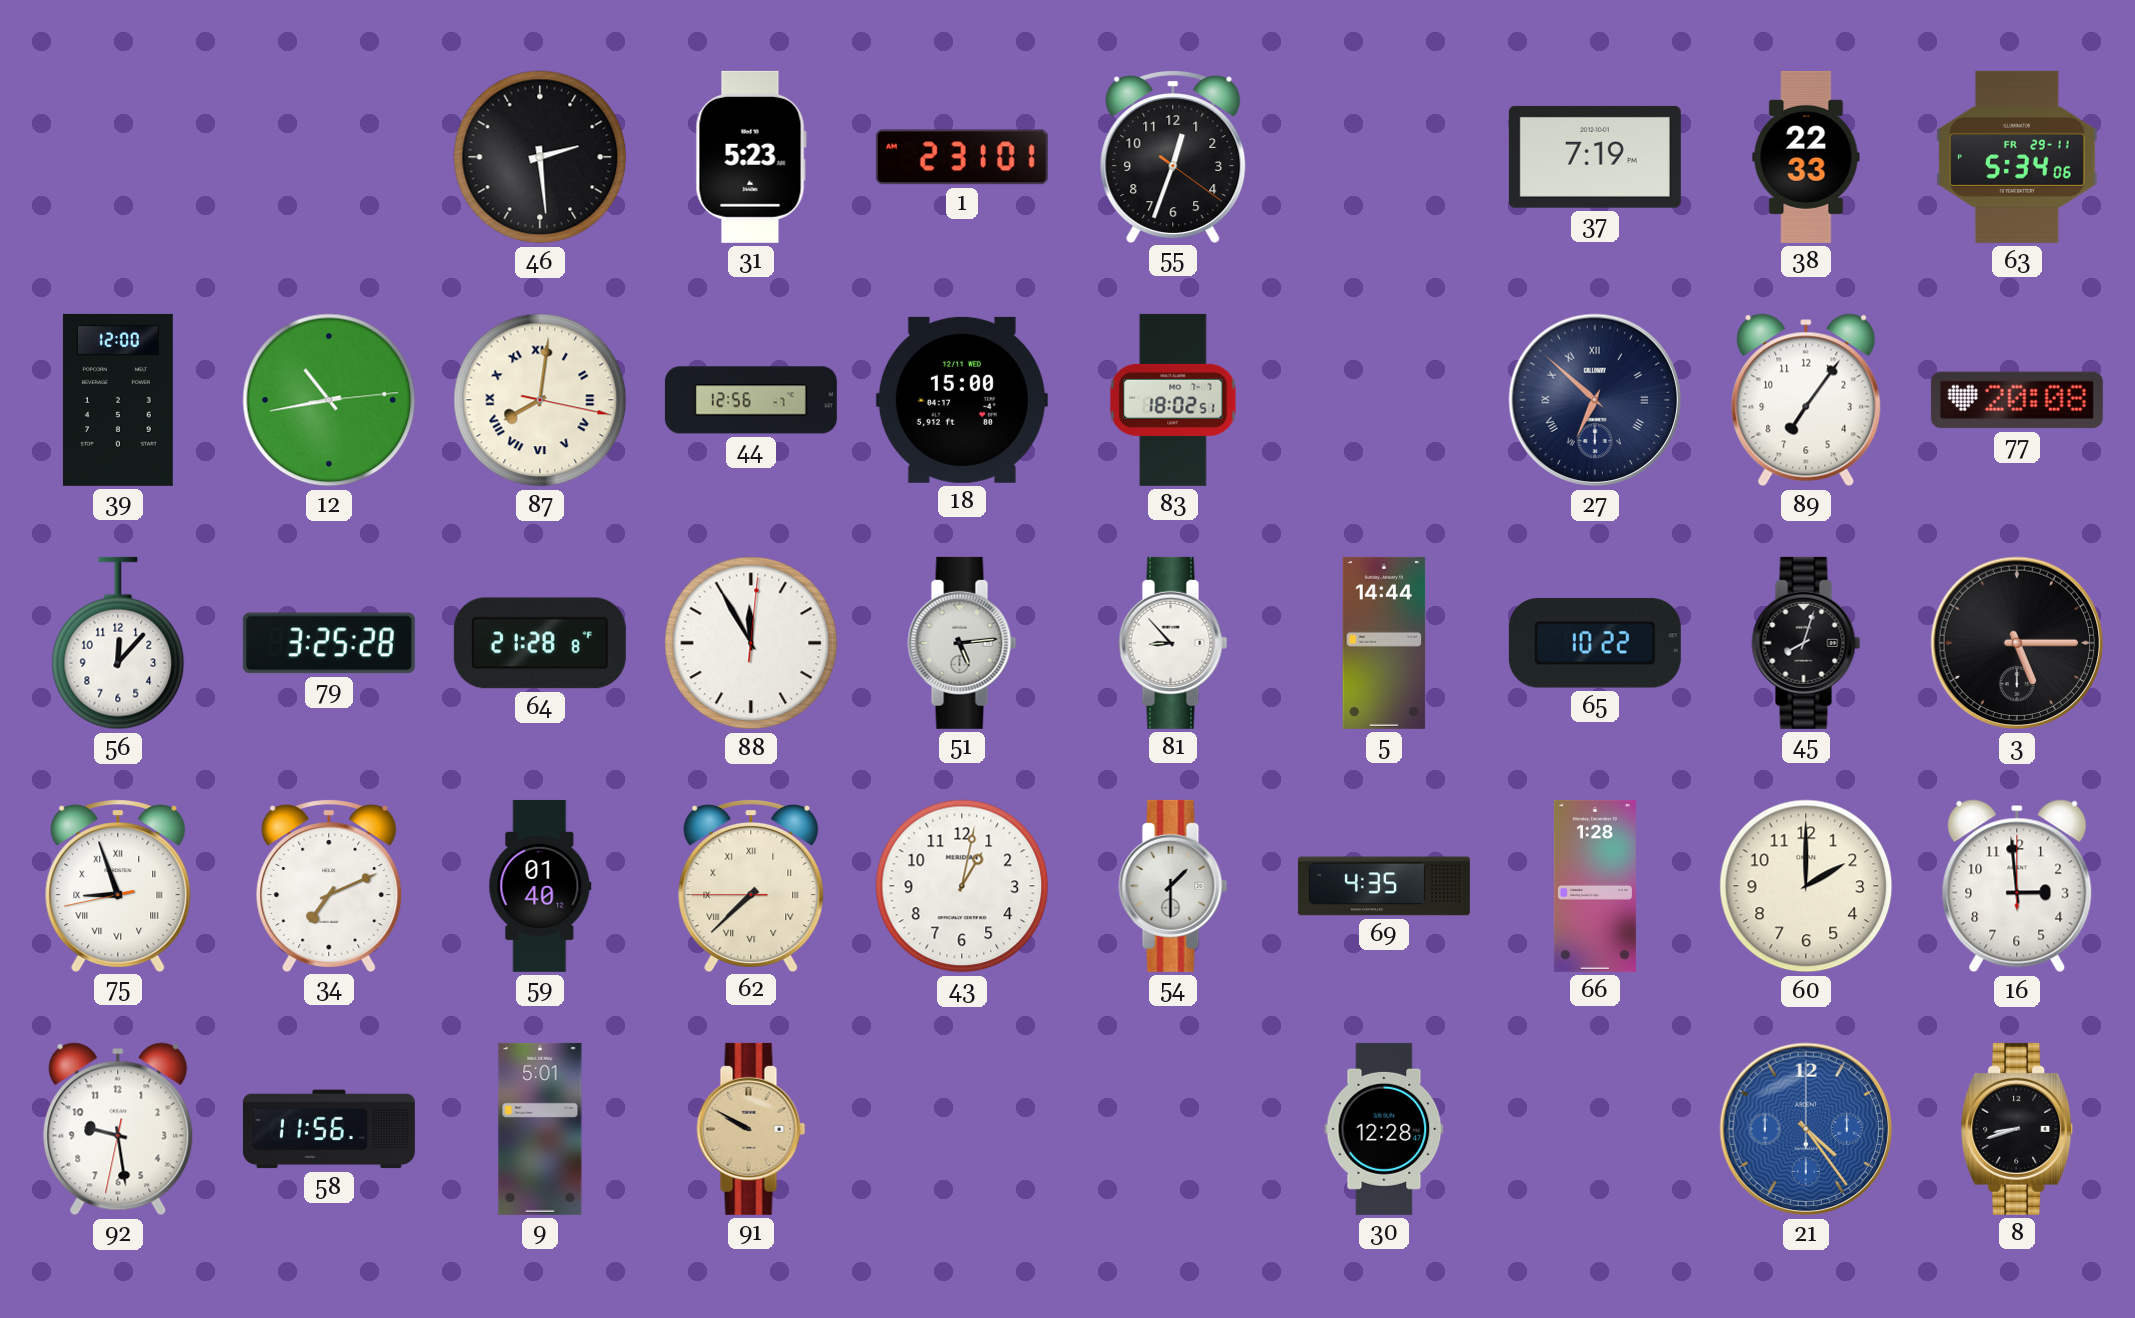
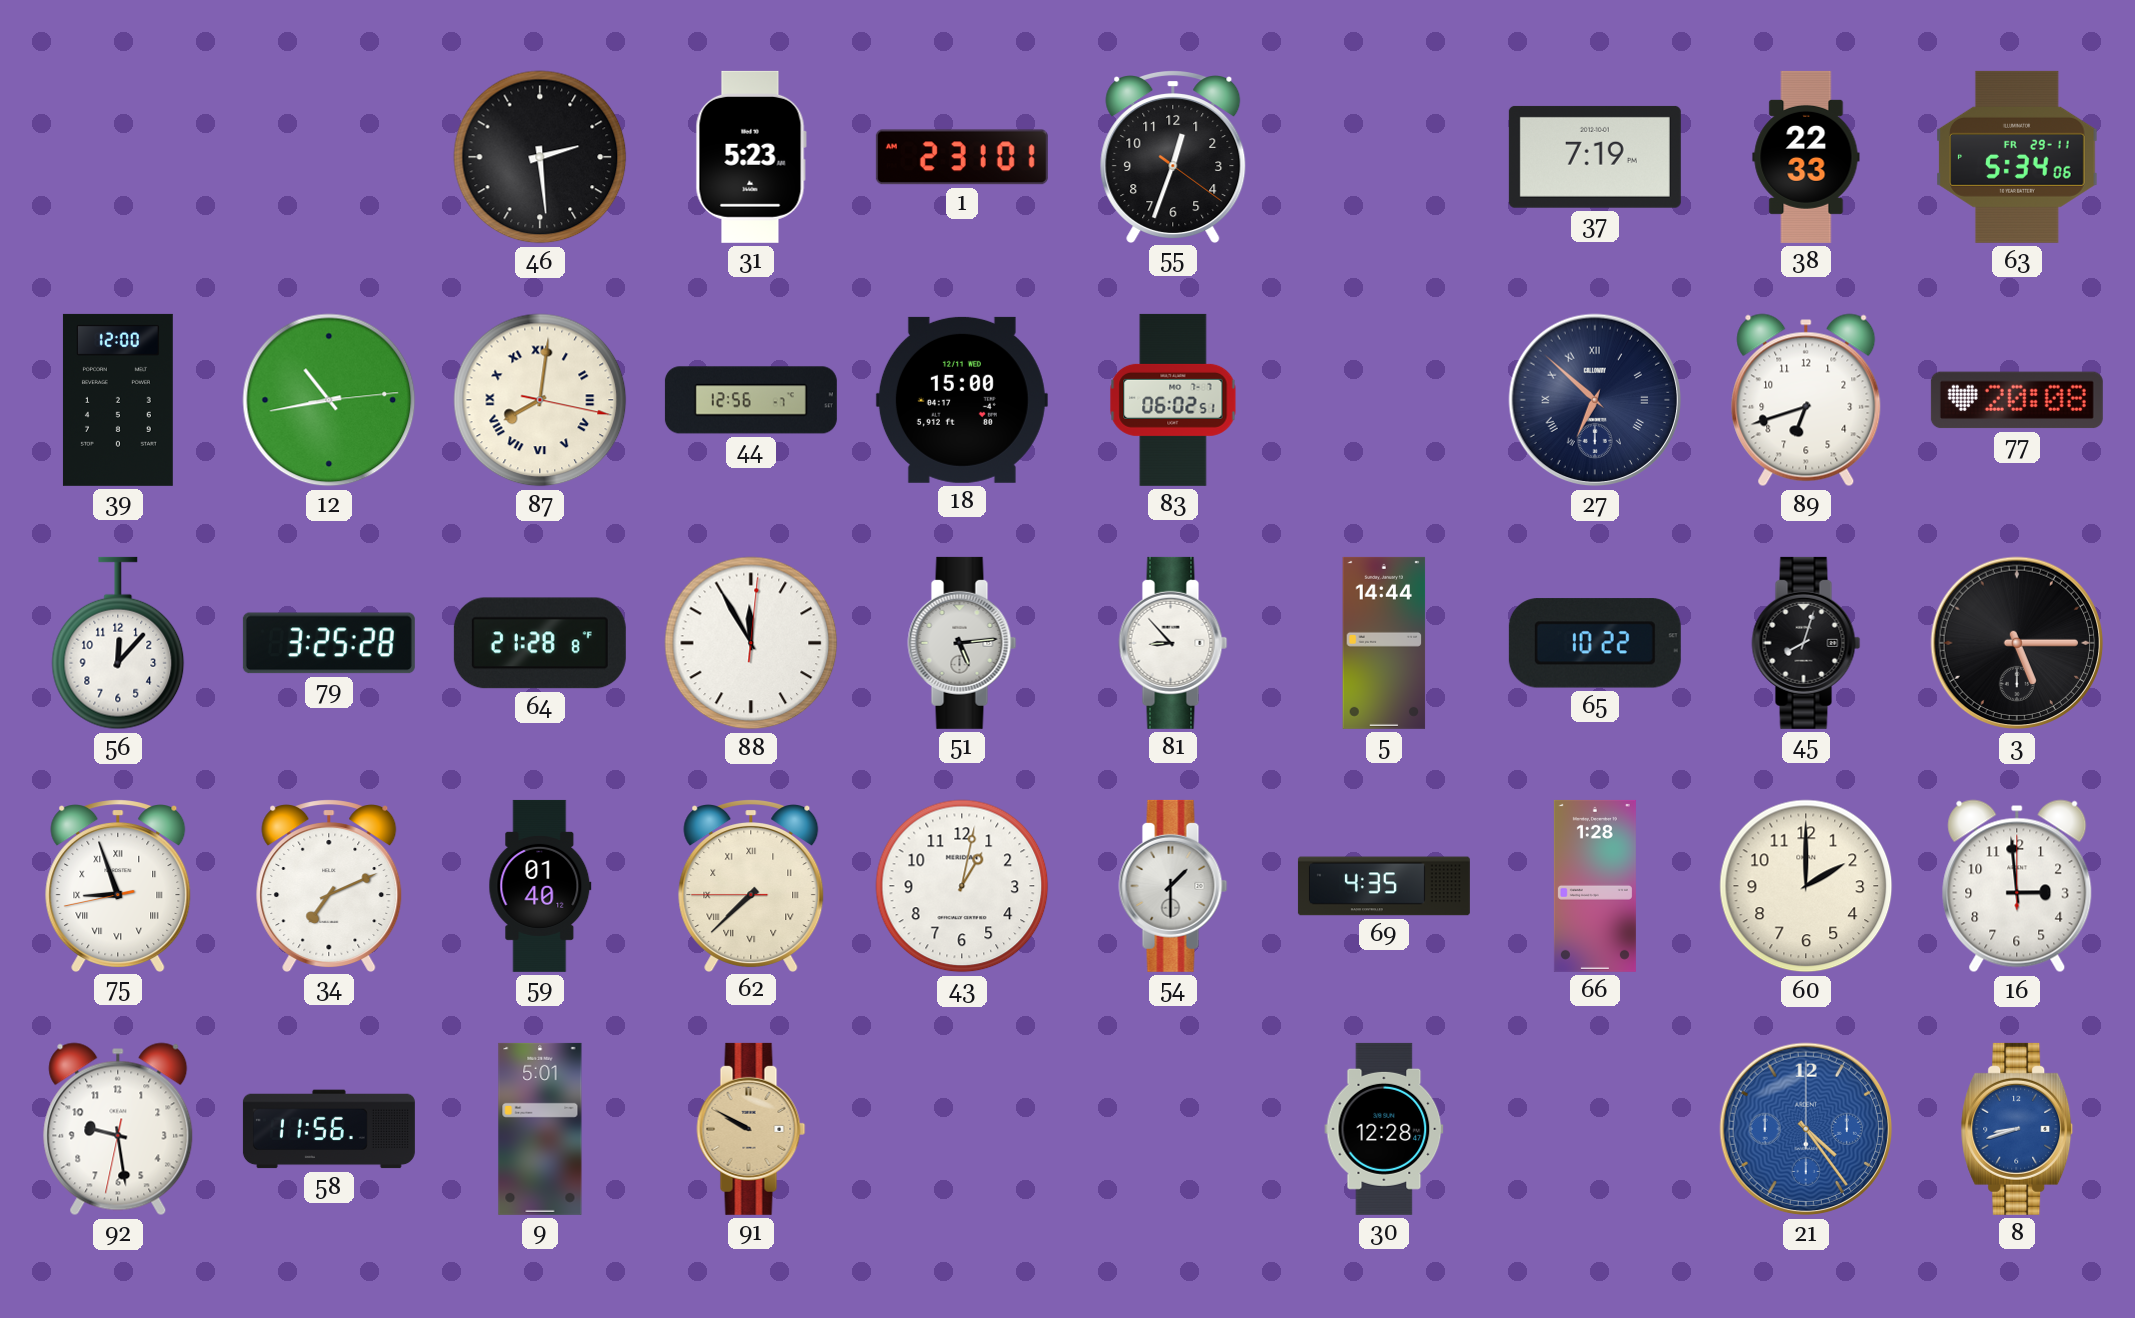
83: 18:02 -> 06:02 (1173, 400)
89: 7:06 -> 6:42 (1806, 400)
8 dial: black -> blue (2017, 1129)
